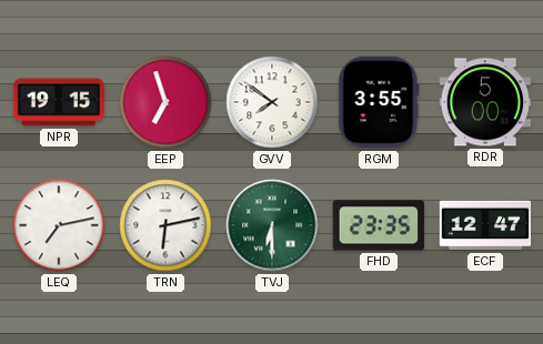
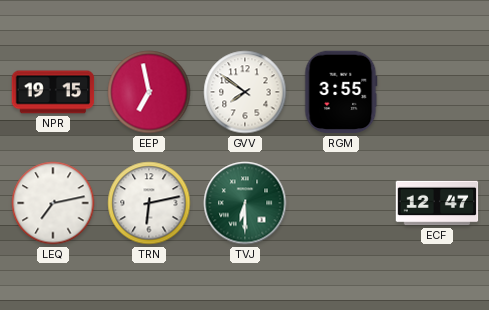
EEP: 6:57 -> 6:58 (149, 92)
RDR: 5:00 -> none (485, 102)
FHD: 23:35 -> none (379, 225)
